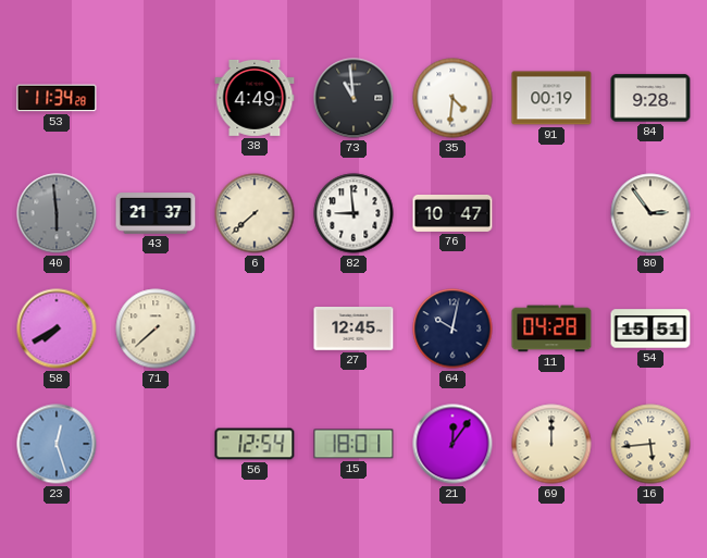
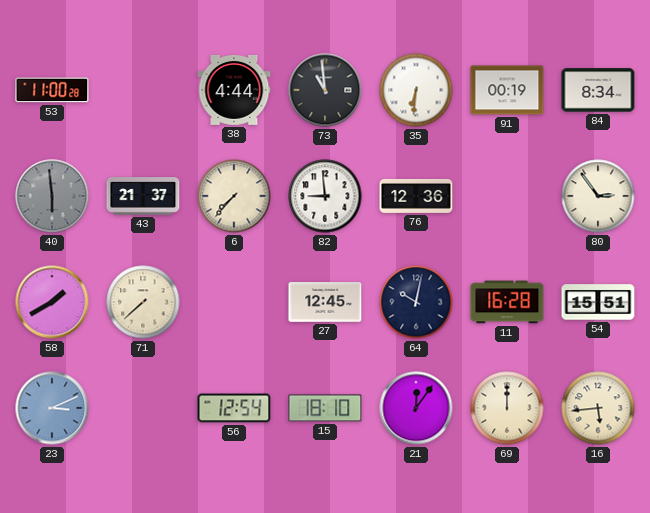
53: 11:34 -> 11:00 (52, 90)
38: 4:49 -> 4:44 (234, 90)
35: 4:31 -> 6:31 (416, 90)
84: 9:28 -> 8:34 (598, 90)
6: 7:38 -> 7:37 (234, 196)
76: 10:47 -> 12:36 (416, 196)
58: 7:40 -> 1:40 (52, 302)
11: 04:28 -> 16:28 (507, 302)
23: 12:27 -> 3:11 (52, 408)
15: 18:01 -> 18:10 (325, 408)
